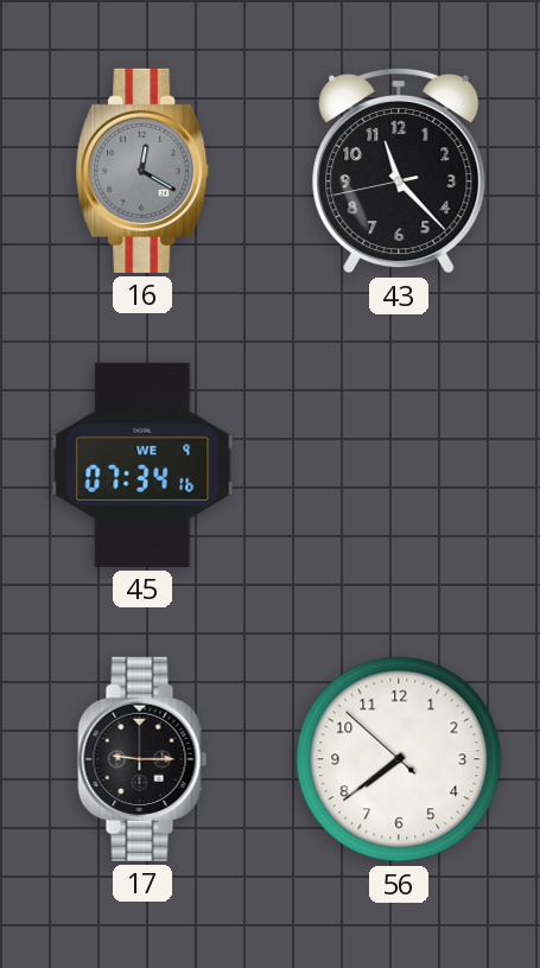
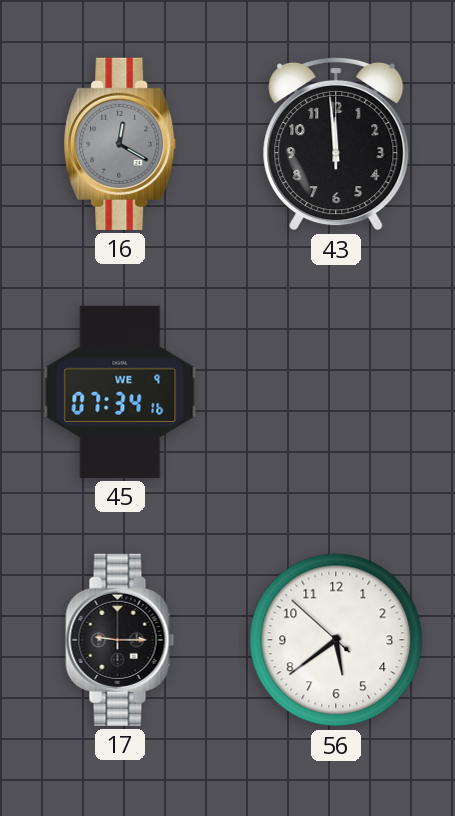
43: 11:22 -> 11:59 (336, 144)
56: 7:38 -> 5:38 (336, 640)
